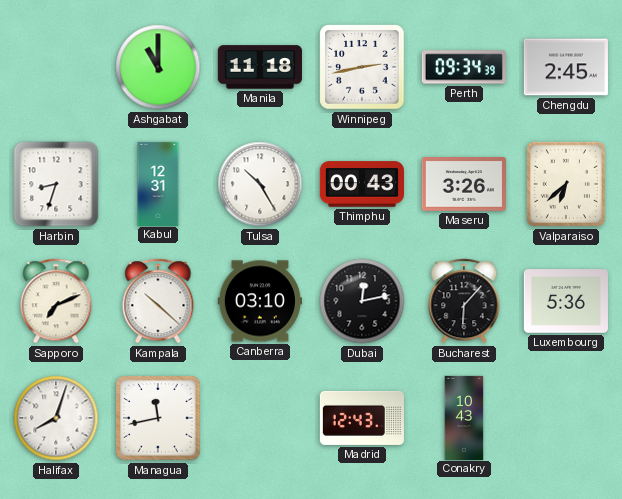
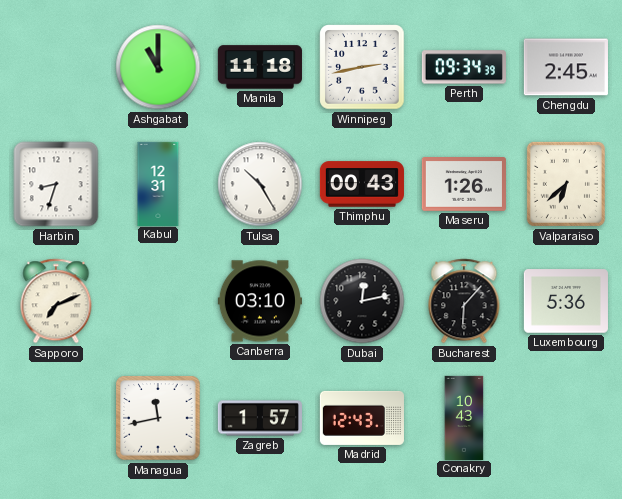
Maseru: 3:26 -> 1:26 (464, 185)
Kampala: 10:22 -> none (158, 301)
Halifax: 8:03 -> none (56, 418)
Zagreb: none -> 1:57 (259, 418)
